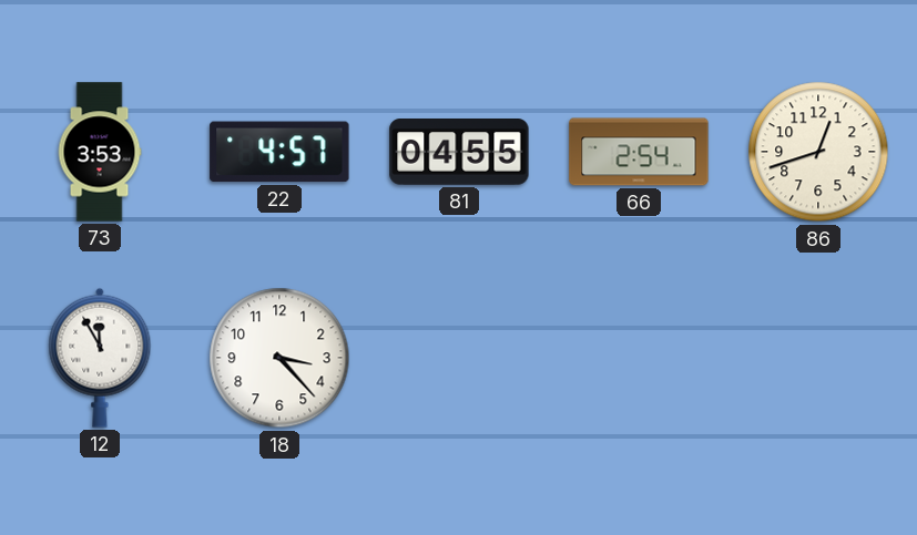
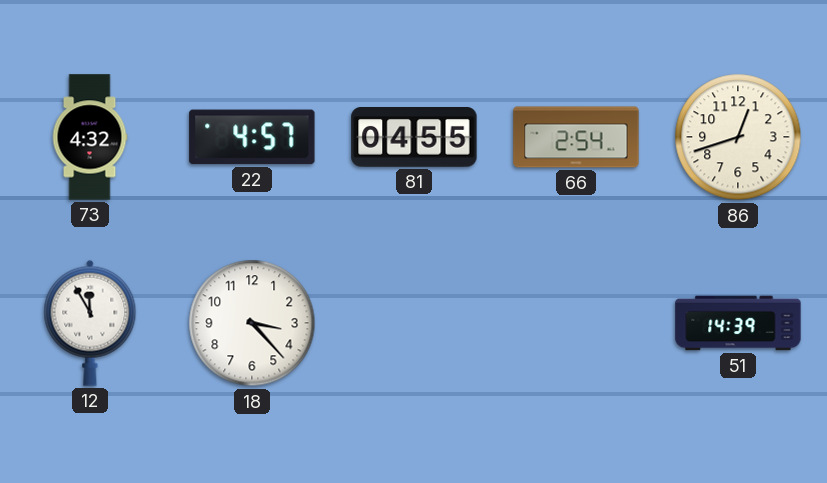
73: 3:53 -> 4:32 (90, 137)
51: none -> 14:39 (738, 323)
